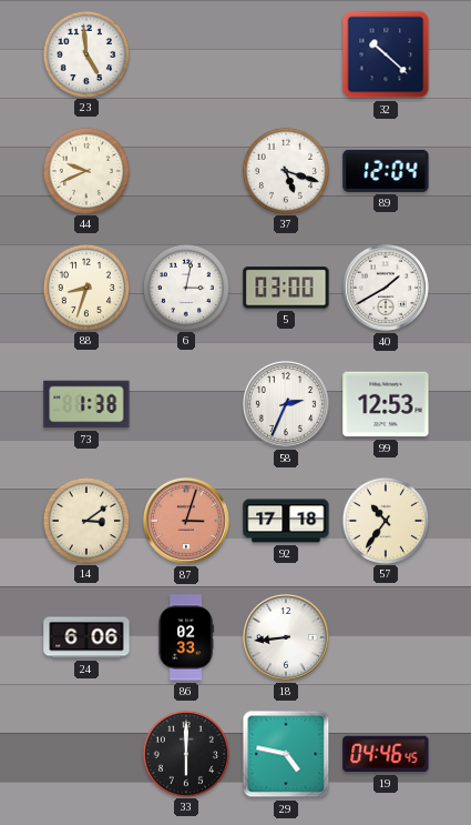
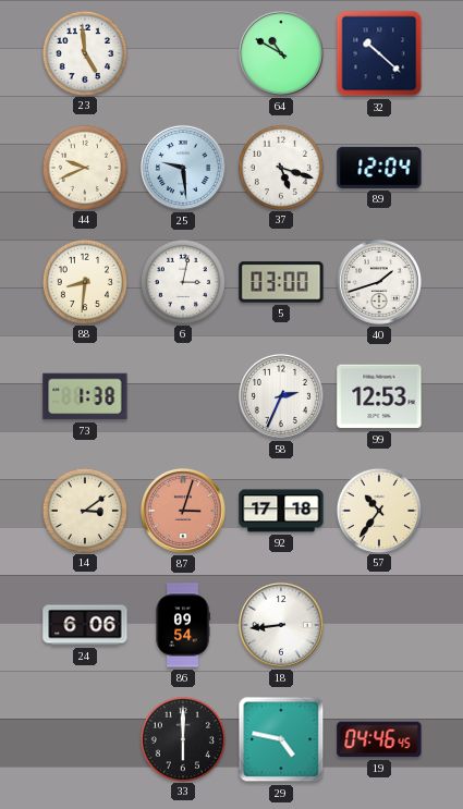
64: none -> 10:50 (281, 53)
25: none -> 9:29 (183, 168)
88: 8:33 -> 8:31 (84, 281)
40: 1:40 -> 1:42 (379, 282)
86: 02:33 -> 09:54 (183, 625)
